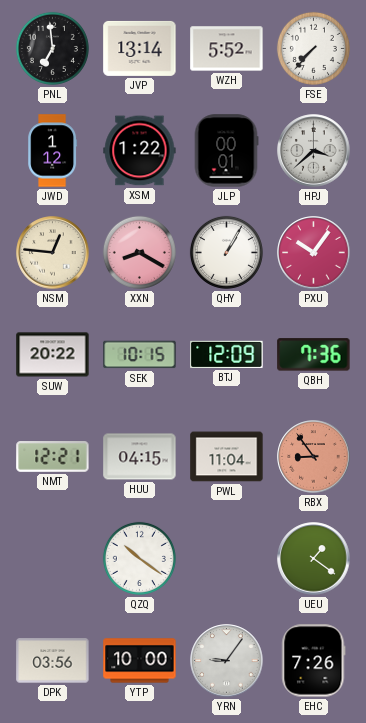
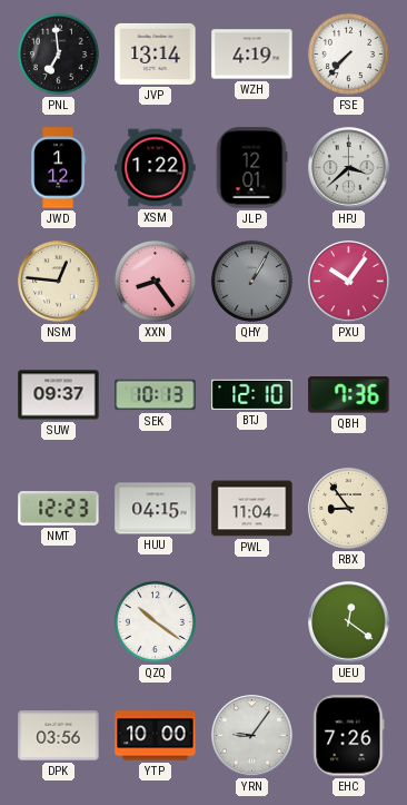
WZH: 5:52 -> 4:19 (252, 55)
JLP: 00:01 -> 12:01 (251, 168)
XXN: 8:20 -> 8:24 (155, 281)
QHY dial: white -> grey (251, 281)
SUW: 20:22 -> 09:37 (59, 395)
SEK: 10:15 -> 10:13 (156, 395)
BTJ: 12:09 -> 12:10 (252, 394)
NMT: 12:21 -> 12:23 (59, 509)
RBX dial: salmon -> cream (349, 509)
UEU: 1:21 -> 12:21 (349, 622)
